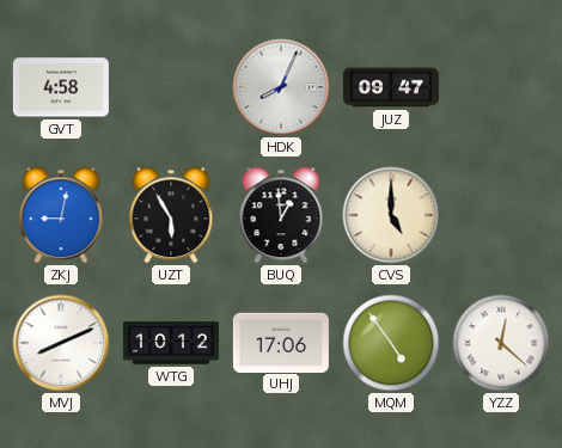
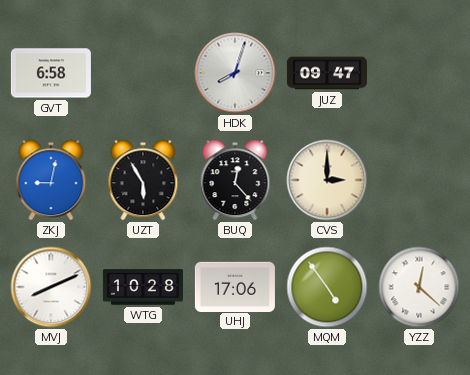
GVT: 4:58 -> 6:58 (51, 73)
HDK: 8:04 -> 8:03 (235, 73)
BUQ: 12:59 -> 12:23 (235, 180)
CVS: 5:00 -> 3:00 (327, 180)
WTG: 10:12 -> 10:28 (143, 287)
